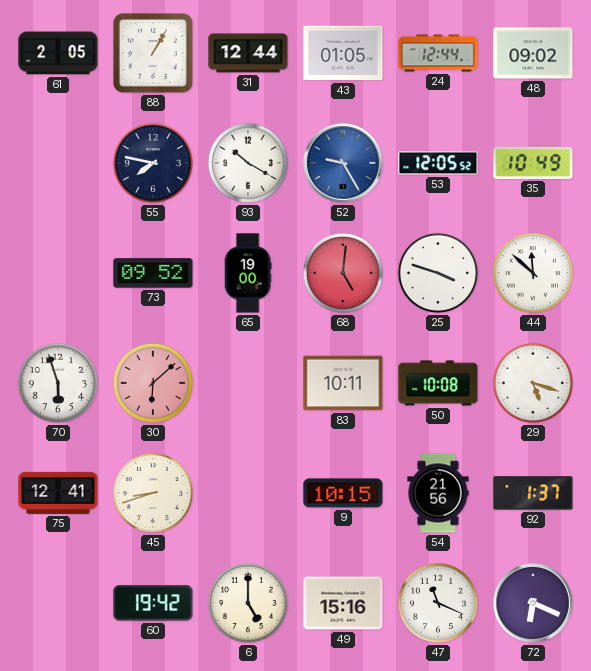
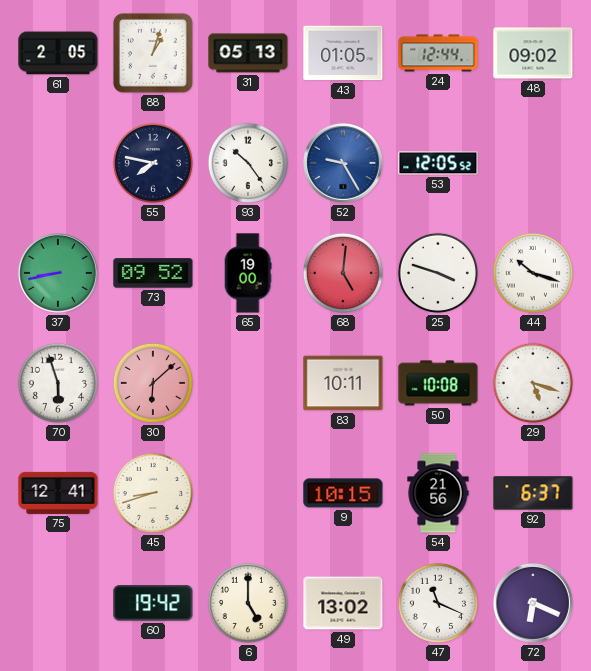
88: 1:05 -> 1:03 (153, 53)
31: 12:44 -> 05:13 (248, 53)
93: 10:20 -> 10:24 (248, 163)
35: 10:49 -> none (533, 163)
37: none -> 8:43 (58, 273)
44: 11:52 -> 10:18 (533, 273)
92: 1:37 -> 6:37 (533, 493)
49: 15:16 -> 13:02 (343, 603)
